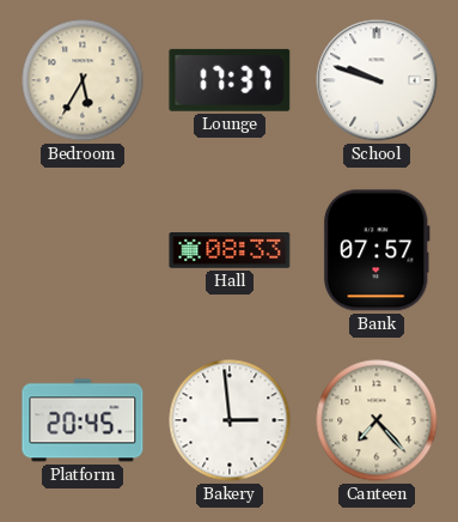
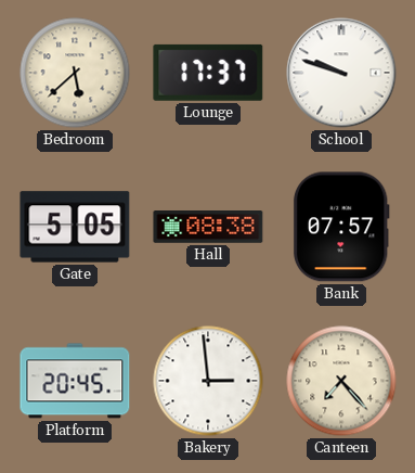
Bedroom: 5:35 -> 5:38 (75, 73)
Gate: none -> 5:05 (75, 227)
Hall: 08:33 -> 08:38 (208, 228)
